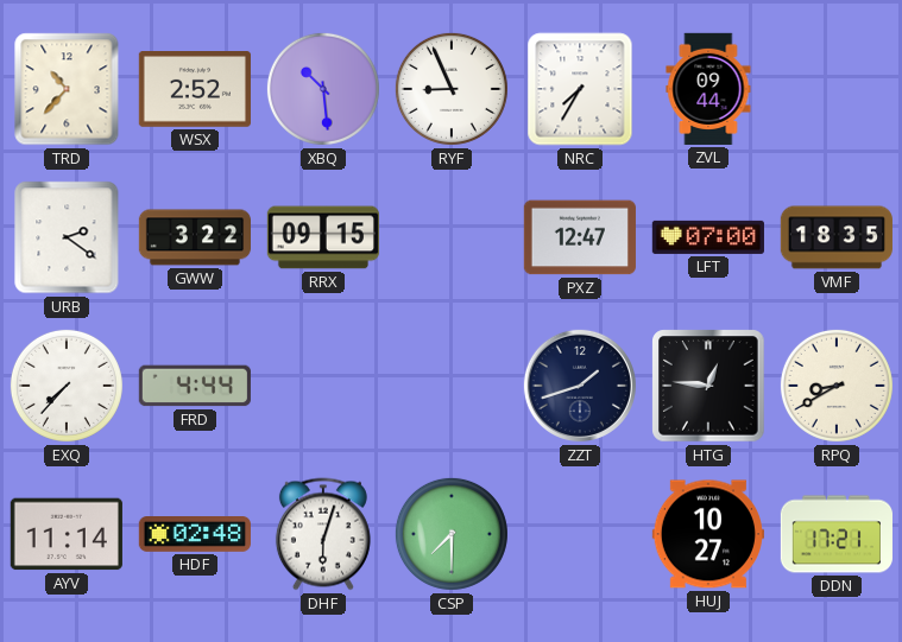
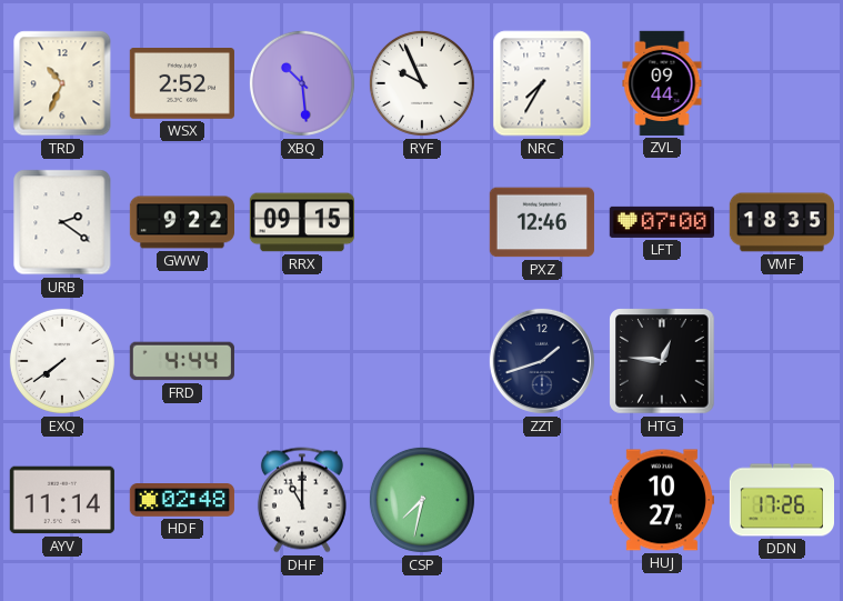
TRD: 10:37 -> 10:34 (62, 83)
RYF: 8:56 -> 9:56 (422, 83)
GWW: 3:22 -> 9:22 (181, 222)
PXZ: 12:47 -> 12:46 (542, 222)
EXQ: 7:37 -> 7:39 (62, 361)
RPQ: 8:40 -> none (837, 386)
DHF: 6:03 -> 11:00 (302, 500)
CSP: 7:30 -> 7:32 (422, 500)
DDN: 17:21 -> 17:26 (781, 500)
